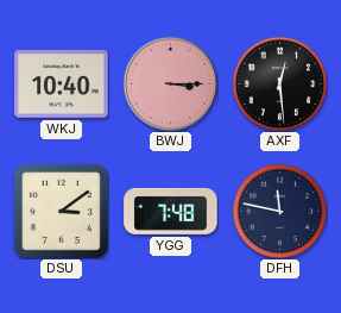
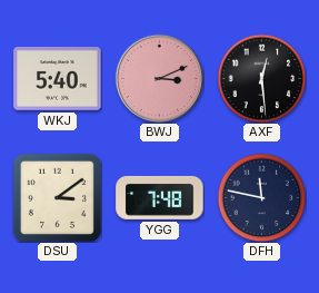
WKJ: 10:40 -> 5:40 (58, 79)
BWJ: 3:15 -> 3:11 (159, 78)
